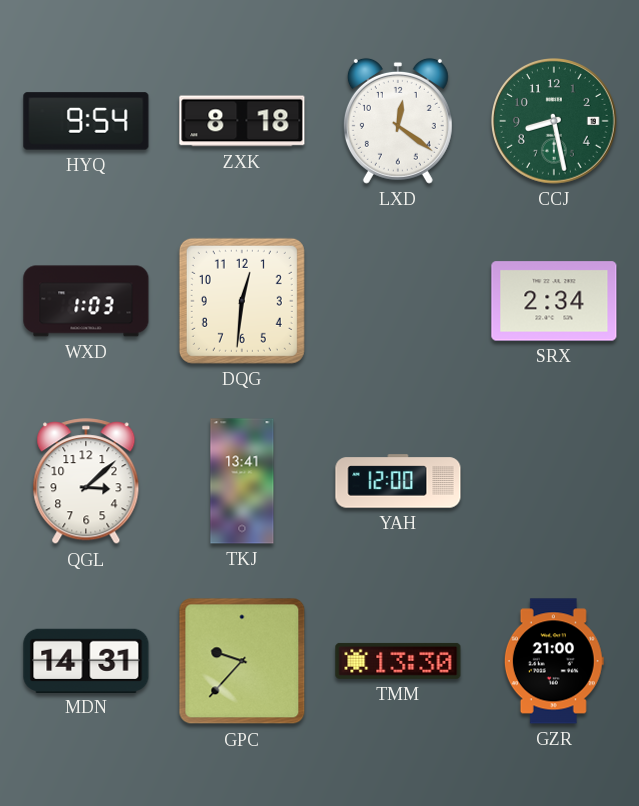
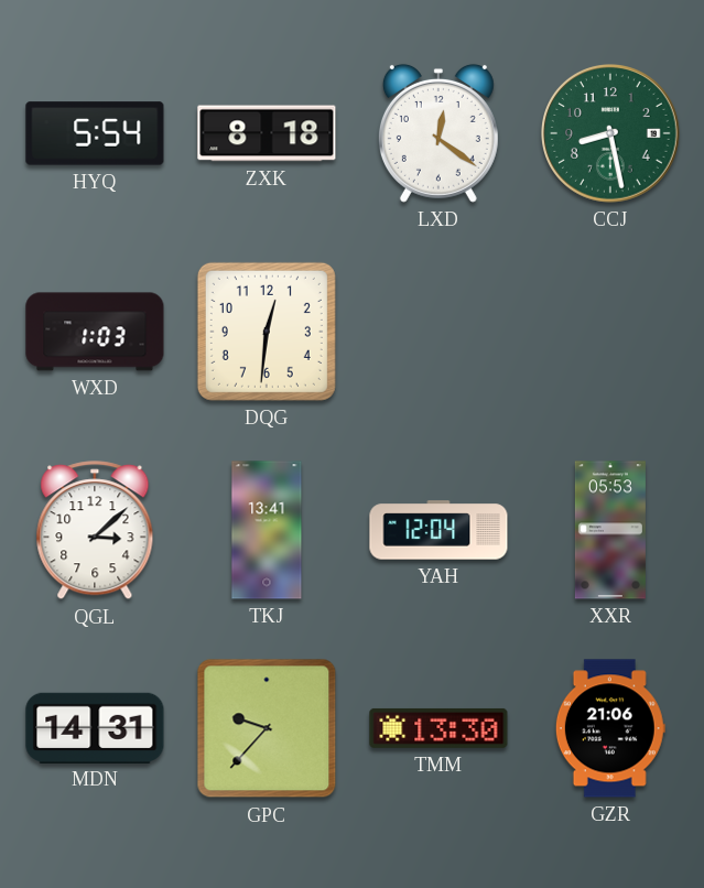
HYQ: 9:54 -> 5:54 (95, 133)
SRX: 2:34 -> none (554, 301)
YAH: 12:00 -> 12:04 (438, 530)
XXR: none -> 05:53 (610, 530)
GZR: 21:00 -> 21:06 (610, 728)
